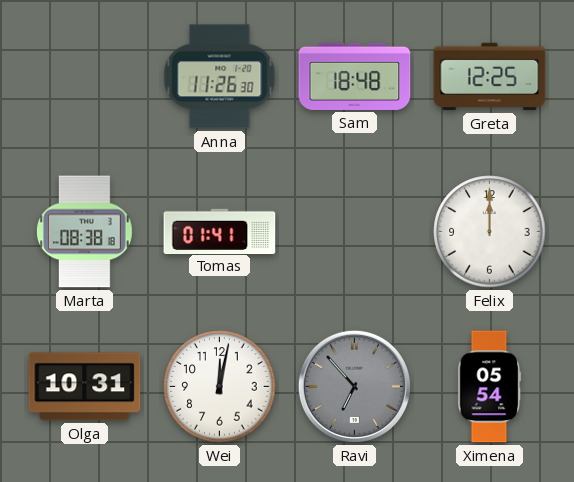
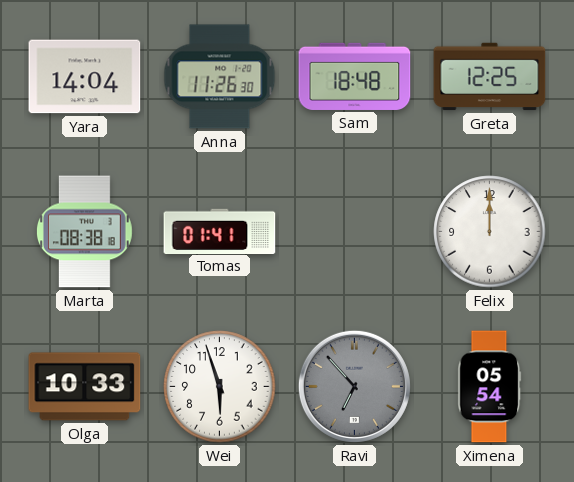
Yara: none -> 14:04 (85, 77)
Olga: 10:31 -> 10:33 (85, 387)
Wei: 12:02 -> 5:57 (220, 387)
